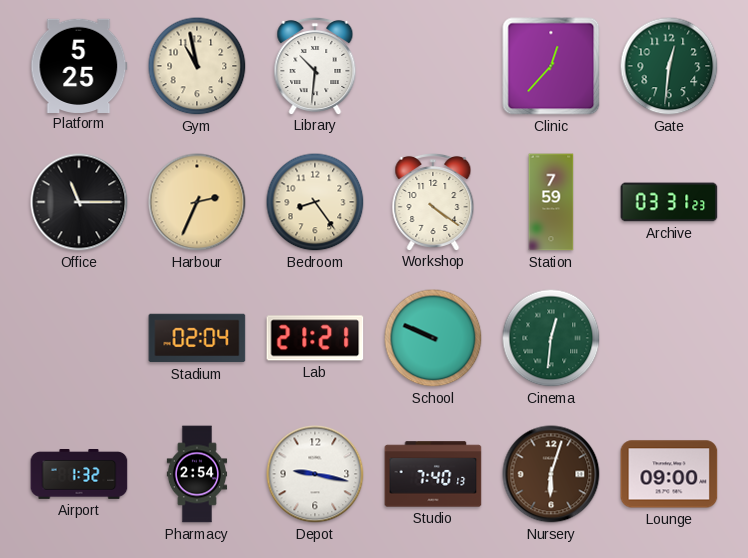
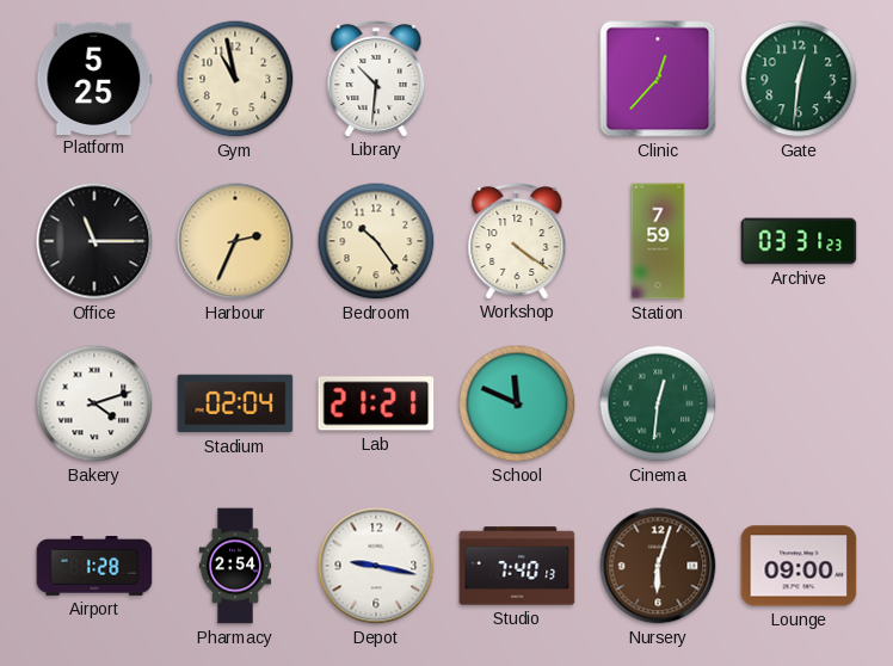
Bedroom: 8:24 -> 10:24 (376, 241)
Bakery: none -> 4:12 (94, 403)
School: 9:49 -> 11:49 (517, 403)
Airport: 1:32 -> 1:28 (94, 567)
